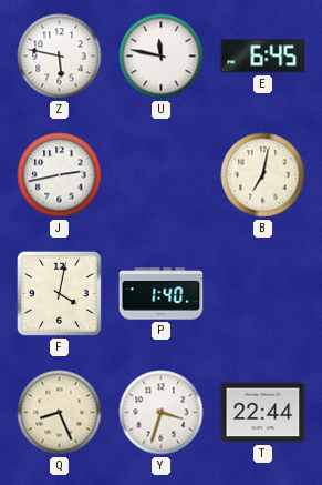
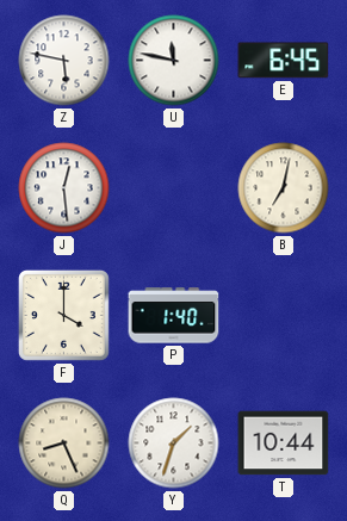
J: 2:43 -> 12:29 (64, 188)
F: 4:02 -> 4:00 (63, 315)
Y: 3:33 -> 1:33 (174, 444)
T: 22:44 -> 10:44 (284, 444)
